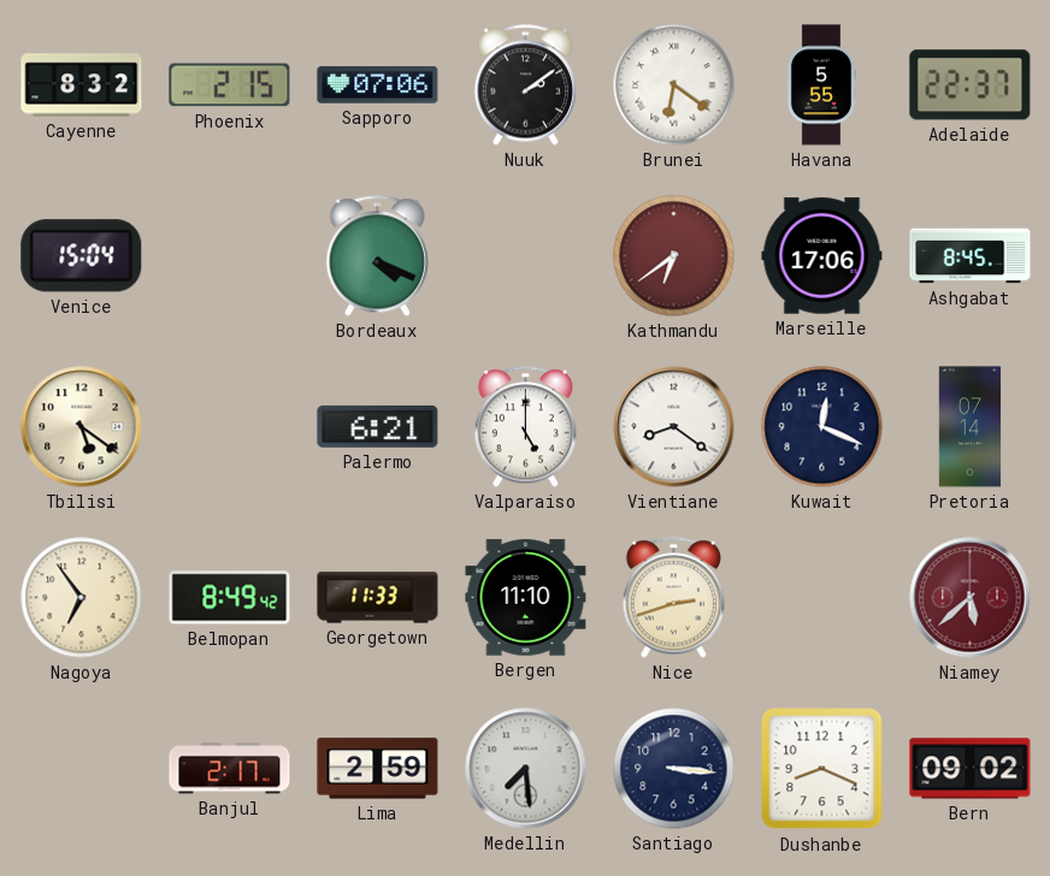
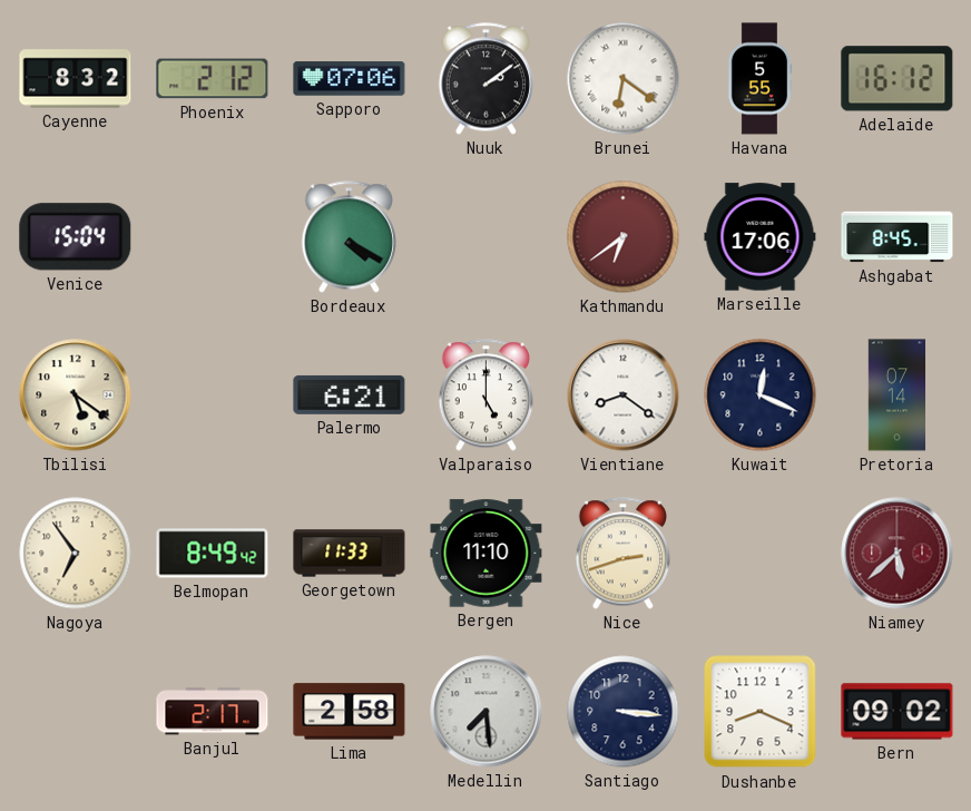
Phoenix: 2:15 -> 2:12 (213, 79)
Adelaide: 22:37 -> 16:12 (898, 79)
Bordeaux: 4:19 -> 4:20 (349, 237)
Lima: 2:59 -> 2:58 (350, 712)
